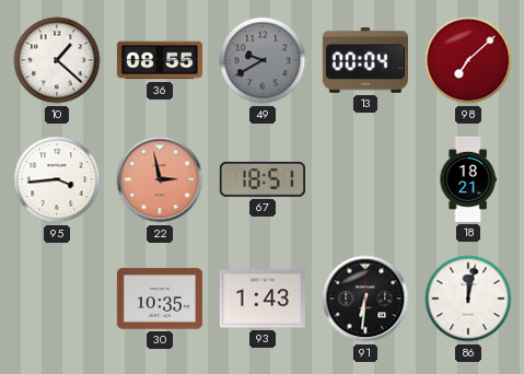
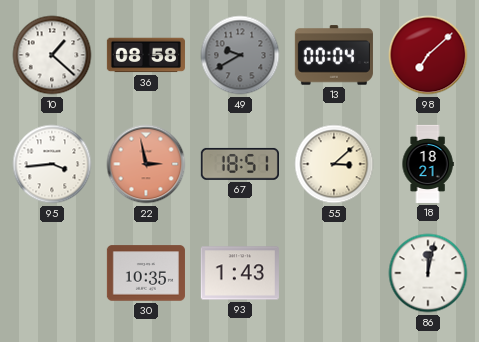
36: 08:55 -> 08:58 (146, 55)
55: none -> 3:08 (334, 164)
91: 6:31 -> none (365, 299)
